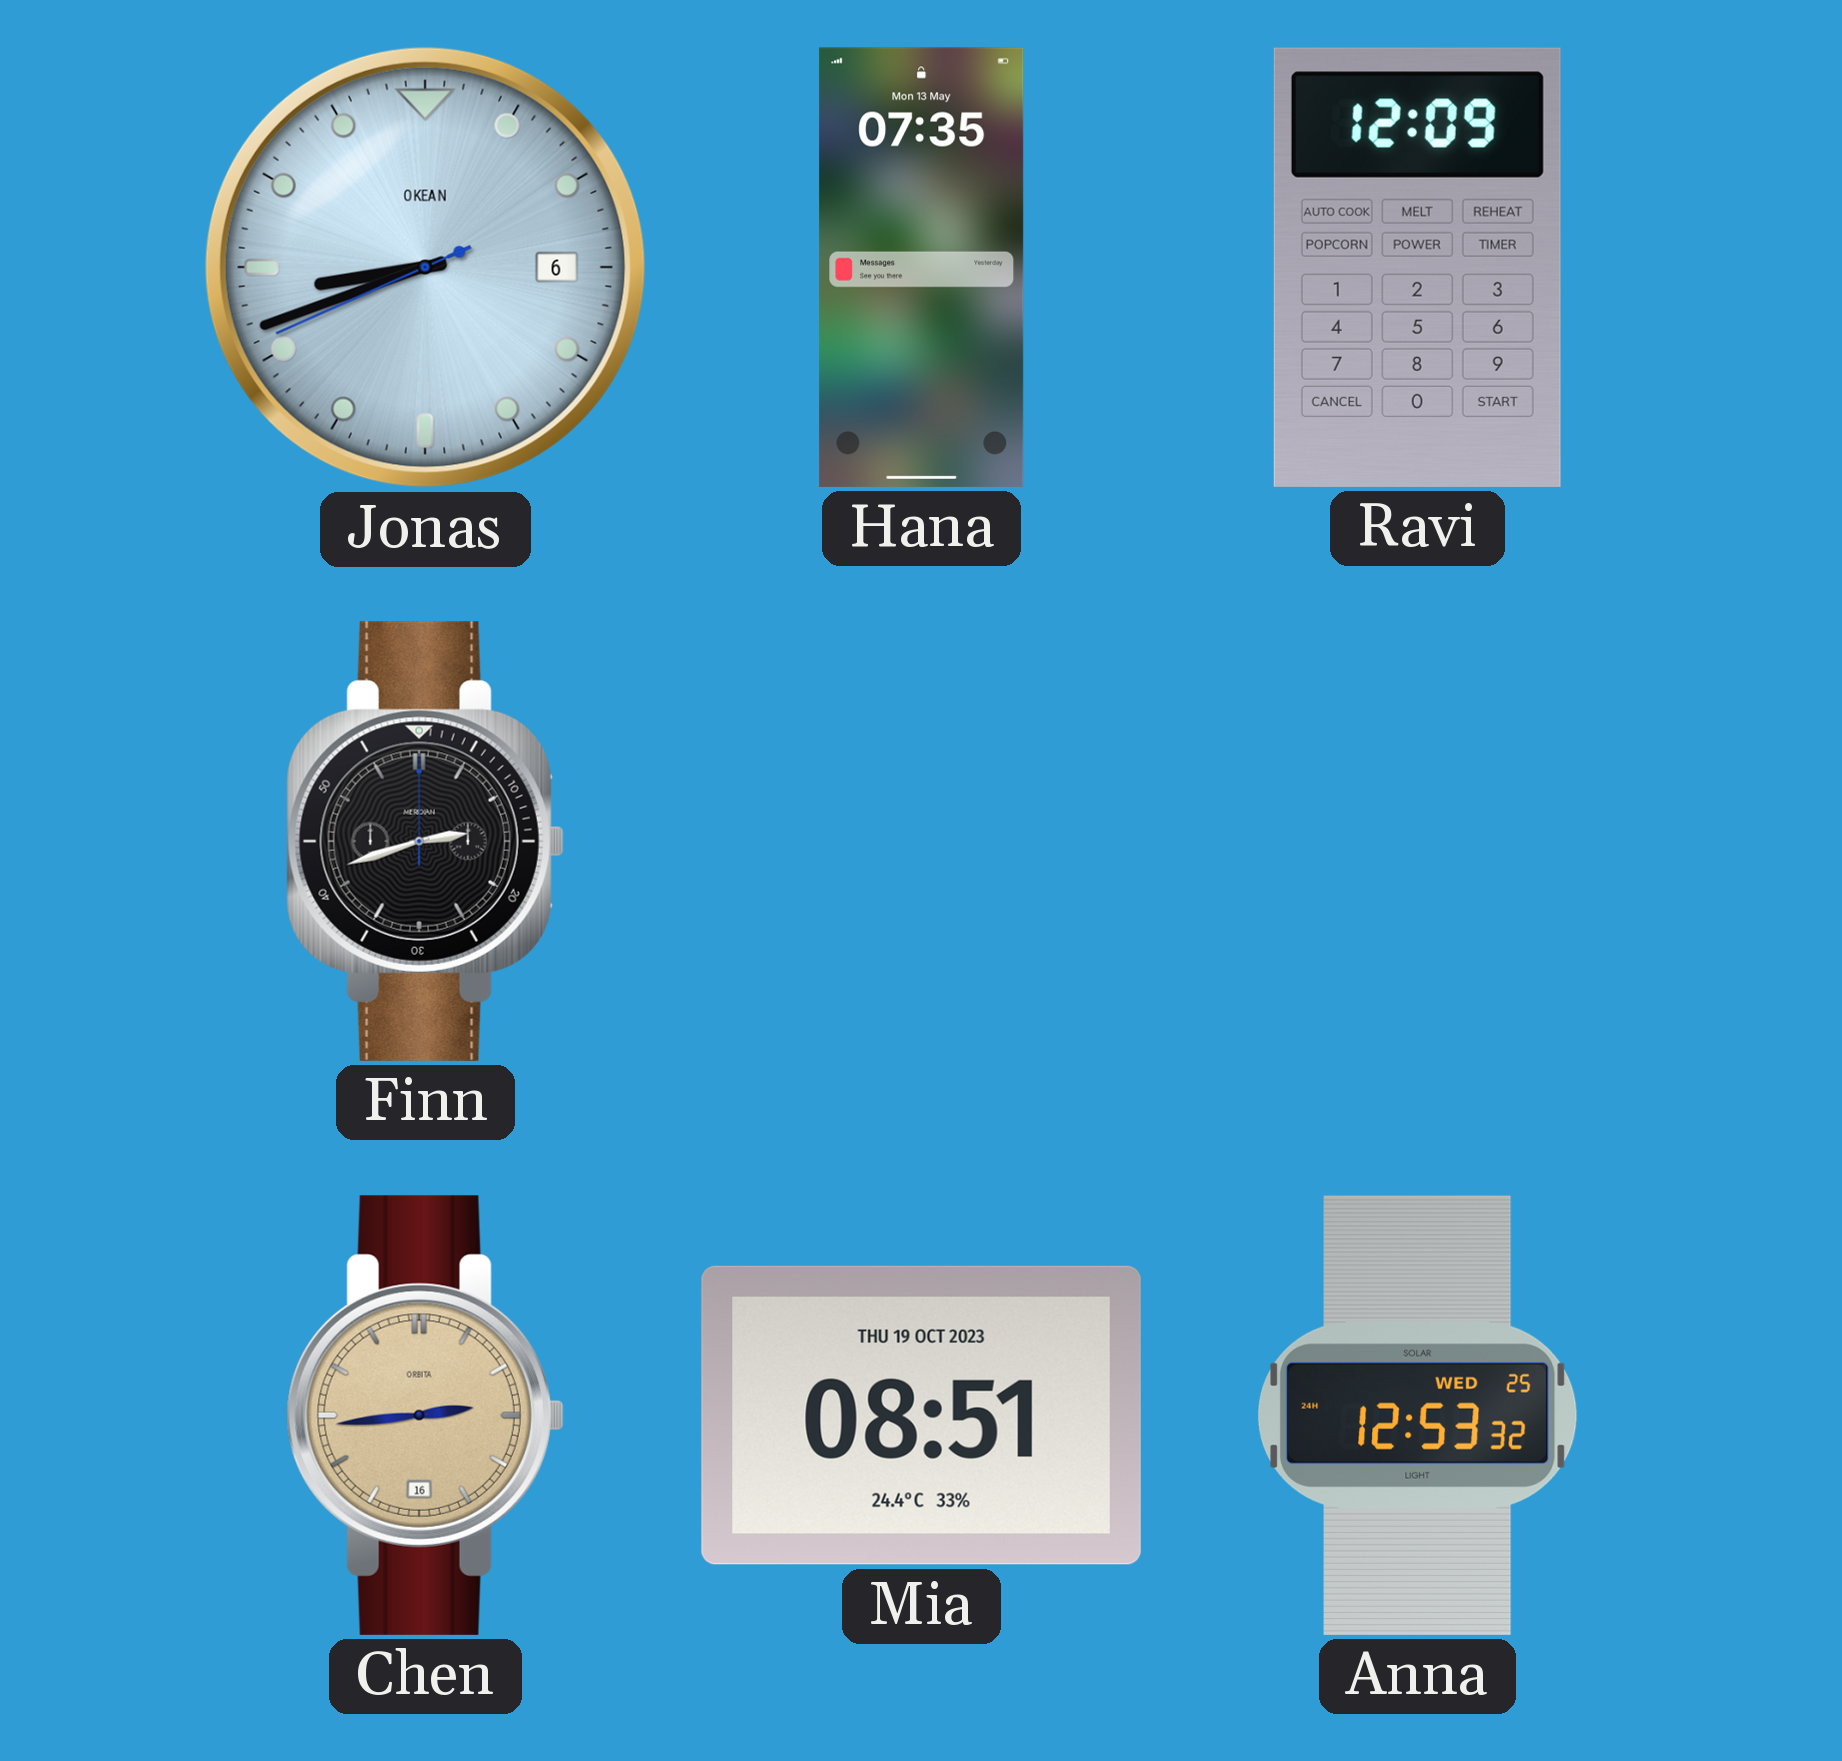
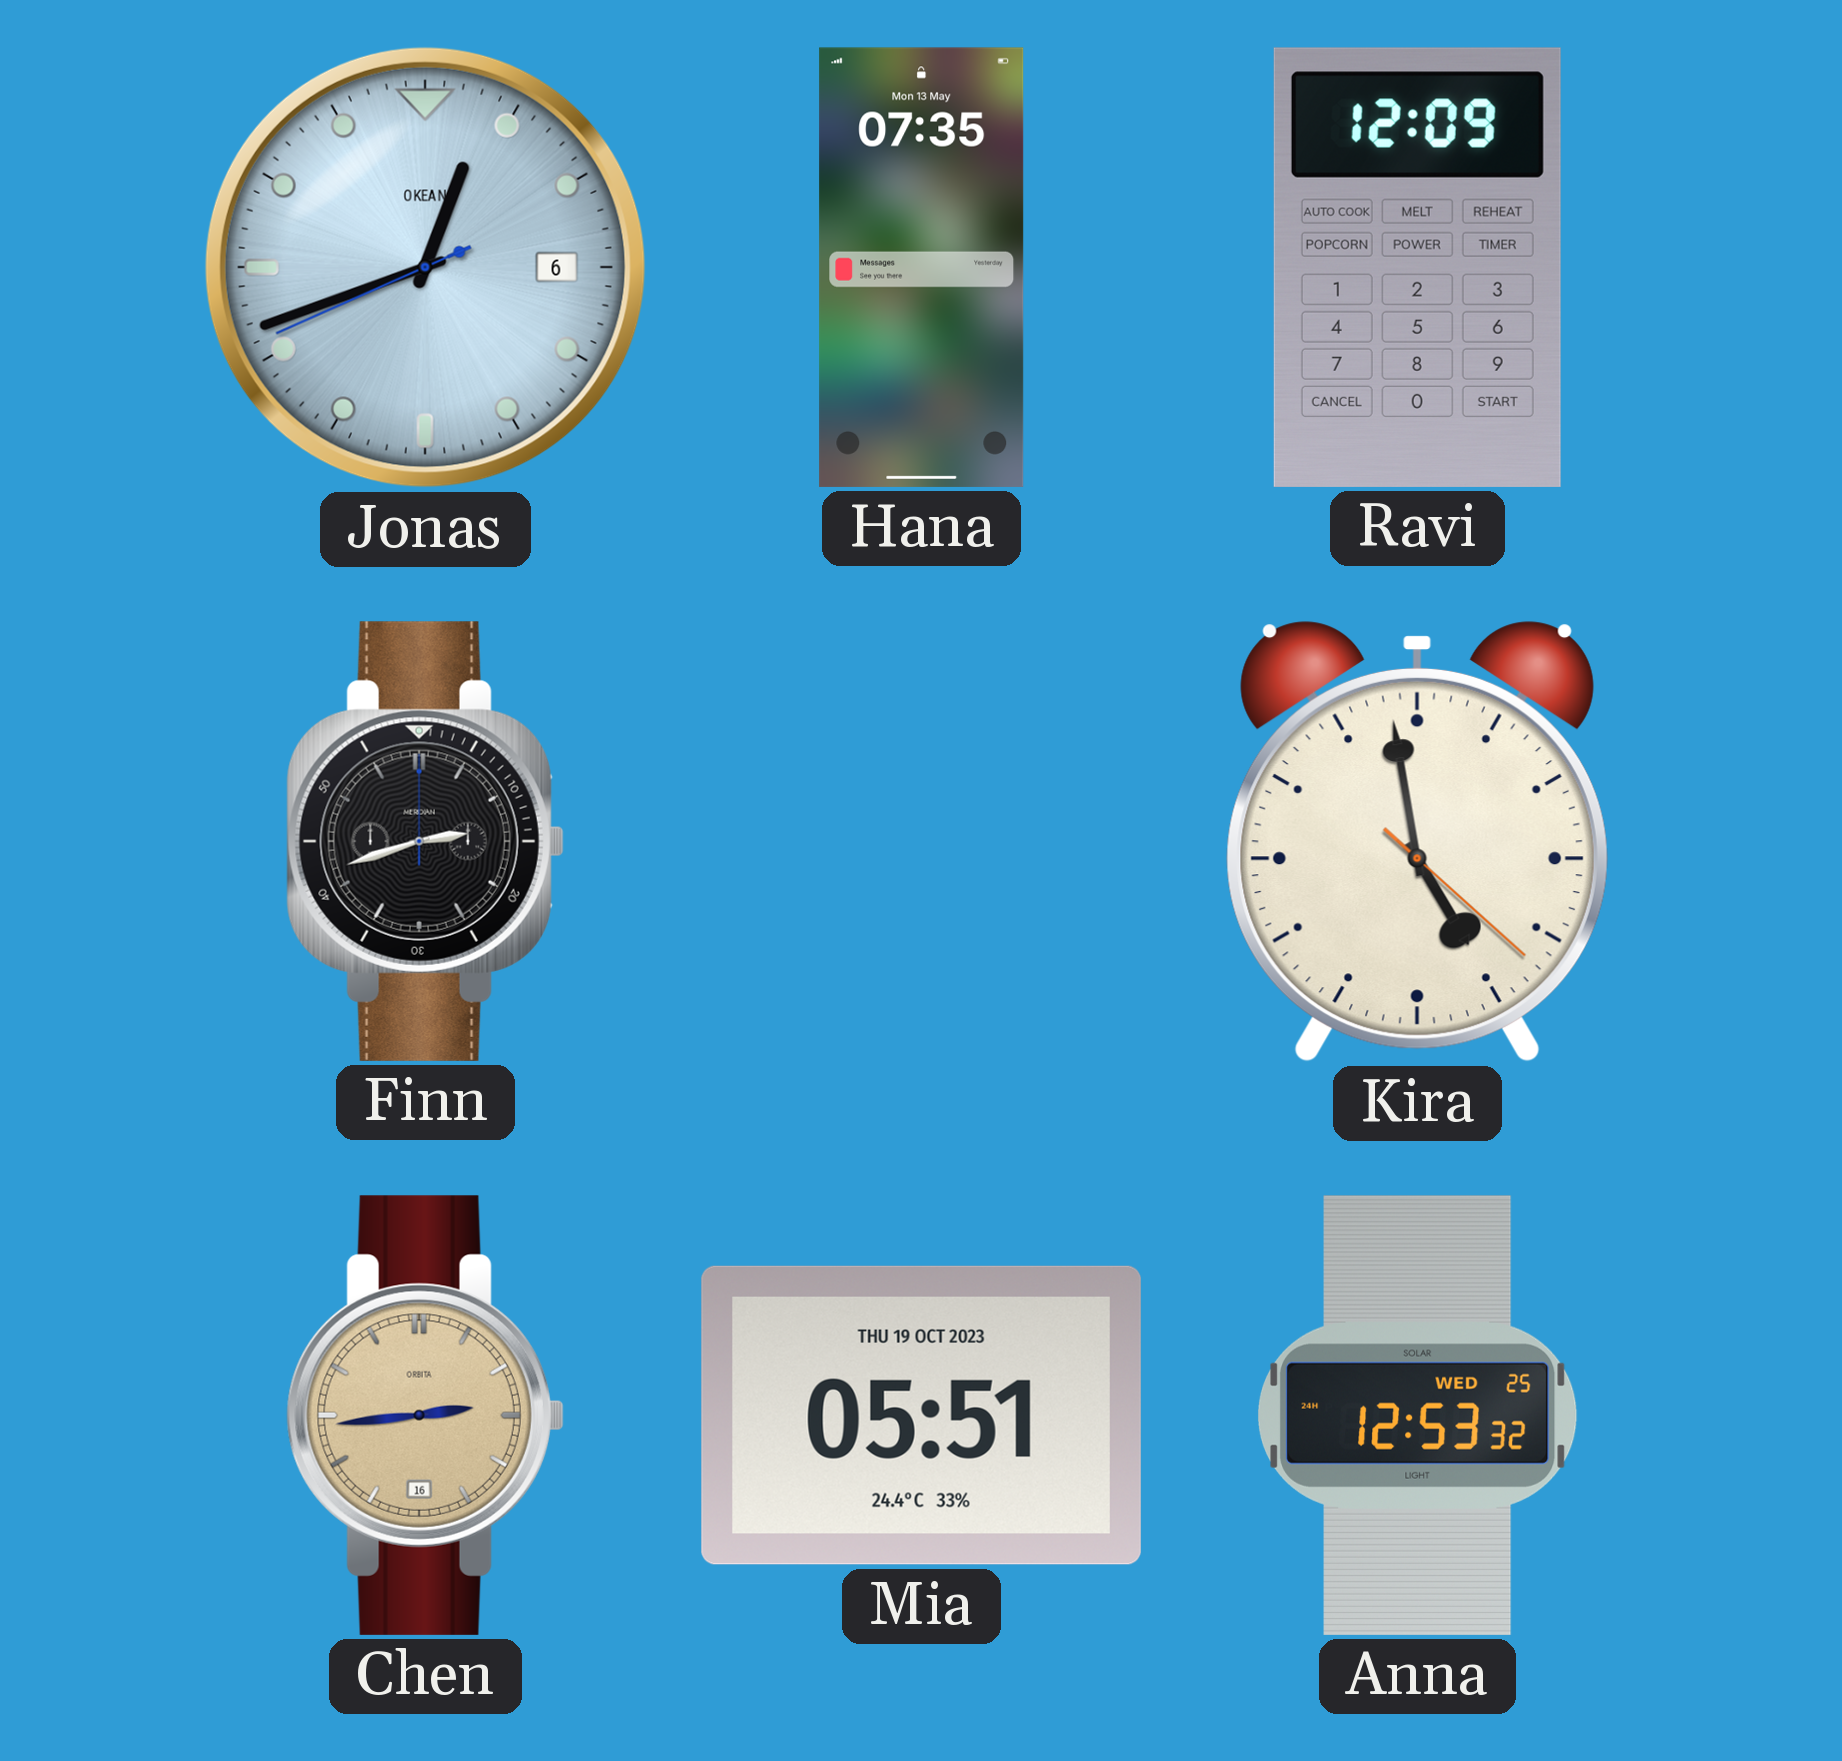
Jonas: 8:41 -> 12:41 (425, 267)
Kira: none -> 4:58 (1417, 842)
Mia: 08:51 -> 05:51 (921, 1415)
